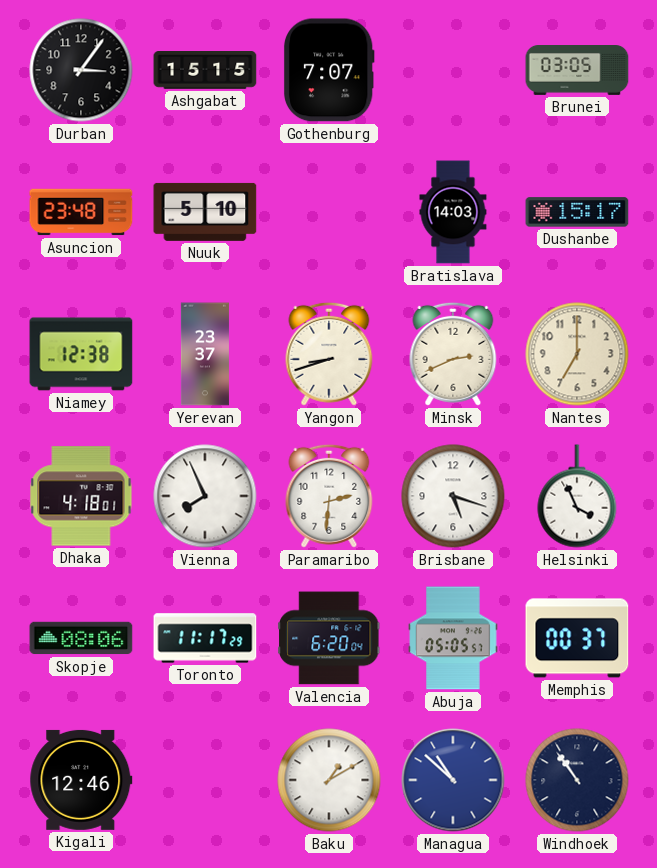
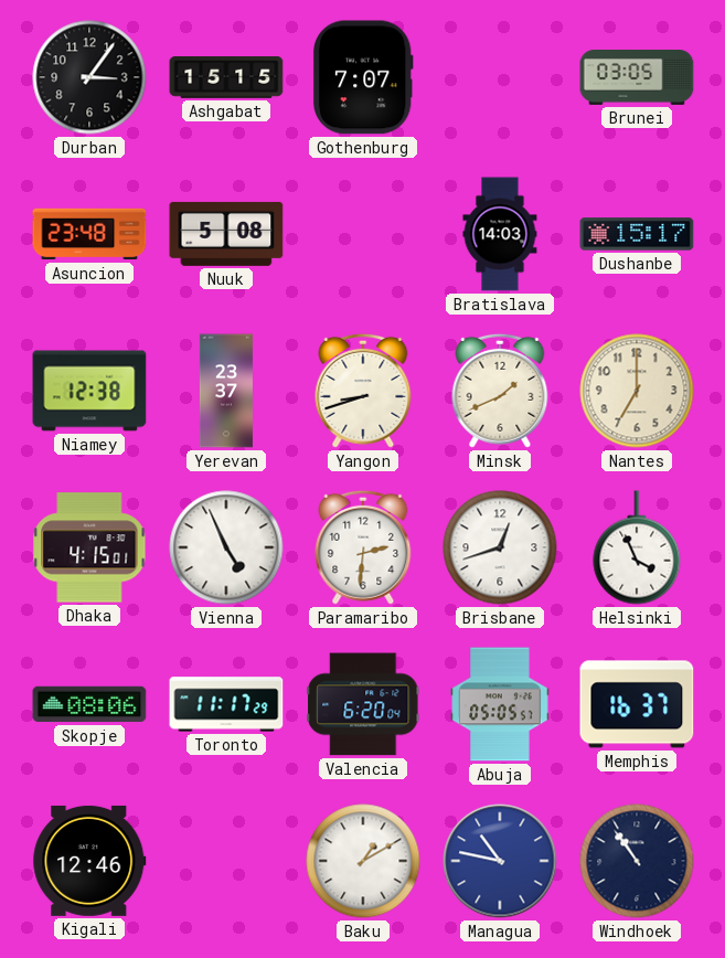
Nuuk: 5:10 -> 5:08 (226, 234)
Minsk: 2:41 -> 1:41 (500, 391)
Dhaka: 4:18 -> 4:15 (89, 547)
Vienna: 7:56 -> 4:56 (226, 547)
Brisbane: 5:18 -> 12:42 (500, 547)
Memphis: 00:37 -> 16:37 (637, 704)
Managua: 10:52 -> 10:47 (500, 861)
